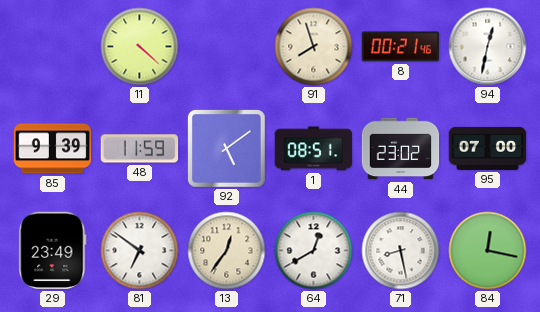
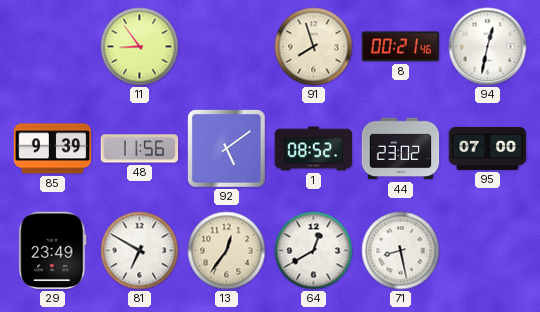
11: 4:22 -> 8:54 (140, 47)
48: 11:59 -> 11:56 (140, 149)
1: 08:51 -> 08:52 (314, 149)
81: 6:51 -> 6:50 (140, 251)
84: 12:17 -> none (488, 251)
